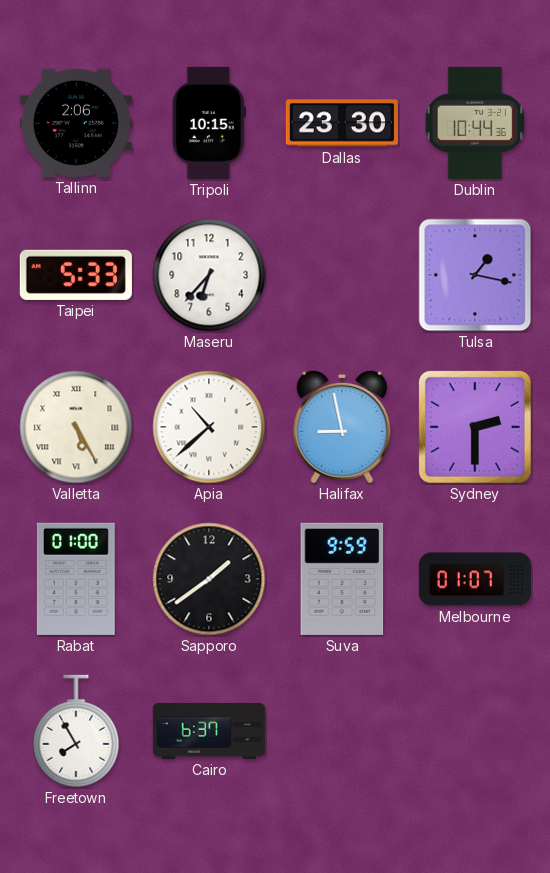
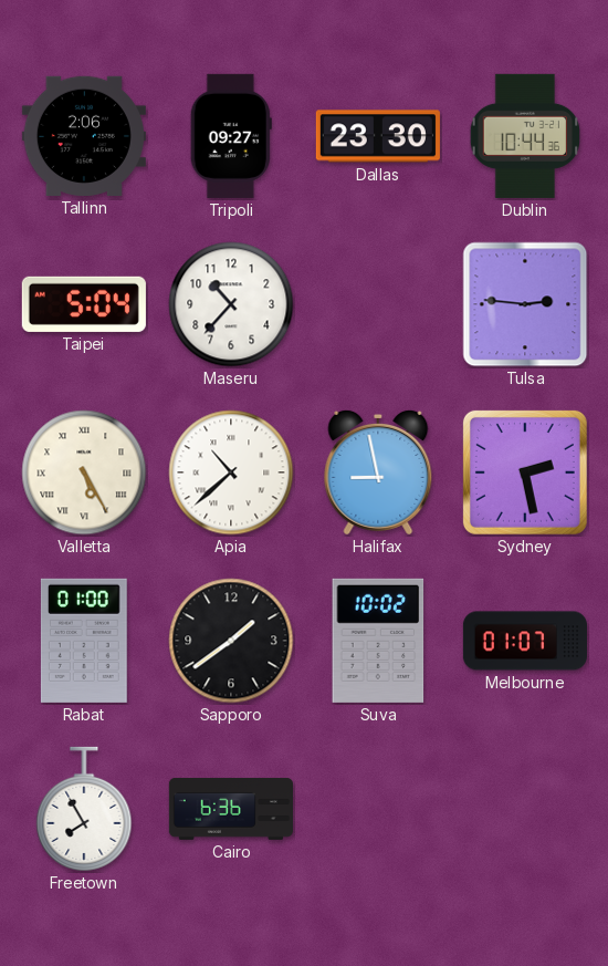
Tripoli: 10:15 -> 09:27 (231, 136)
Taipei: 5:33 -> 5:04 (84, 304)
Maseru: 6:37 -> 10:37 (231, 304)
Tulsa: 1:17 -> 2:46 (525, 304)
Sydney: 2:30 -> 2:28 (525, 472)
Suva: 9:59 -> 10:02 (378, 641)
Cairo: 6:37 -> 6:36 (231, 809)
